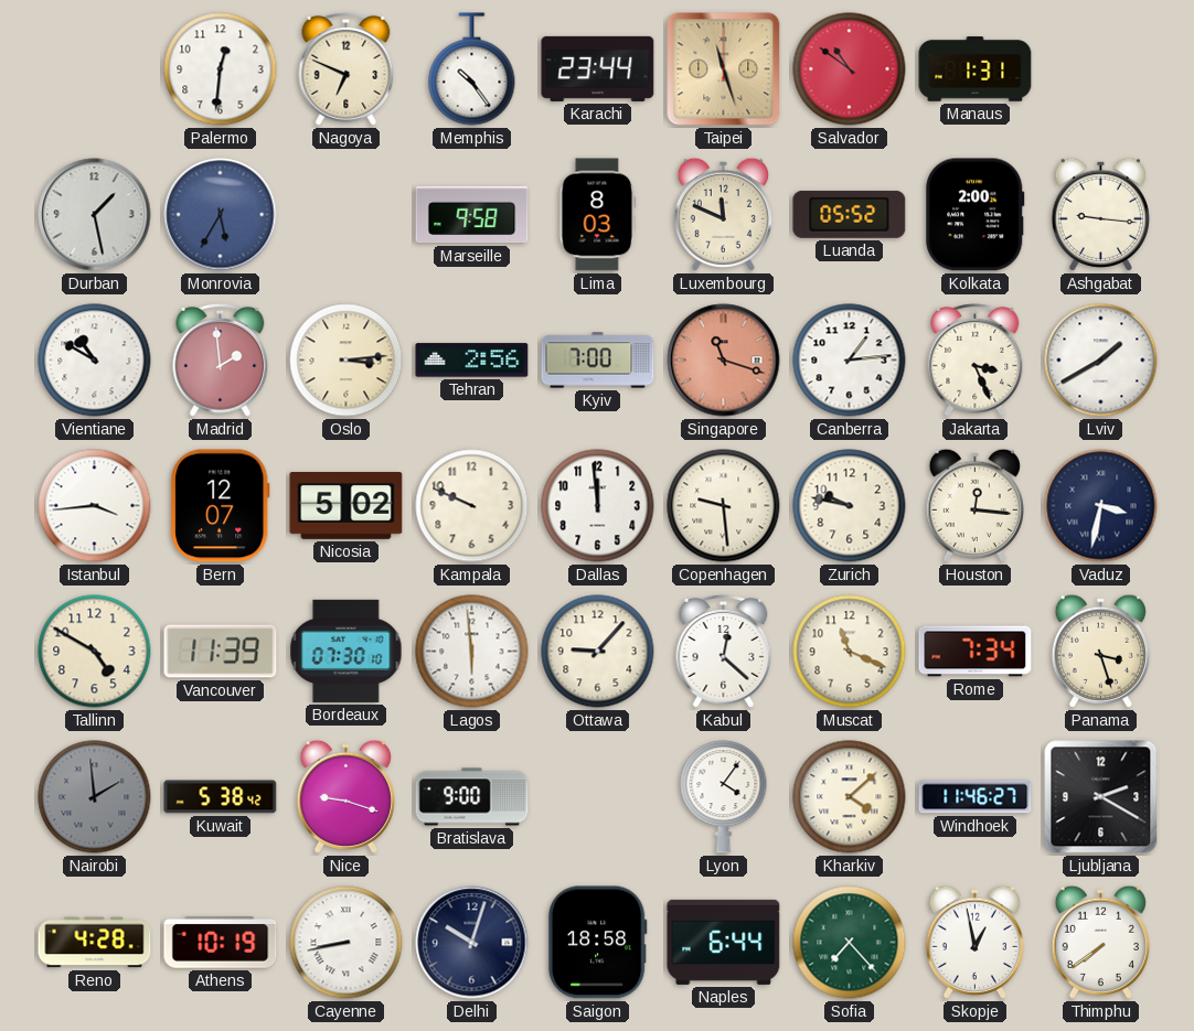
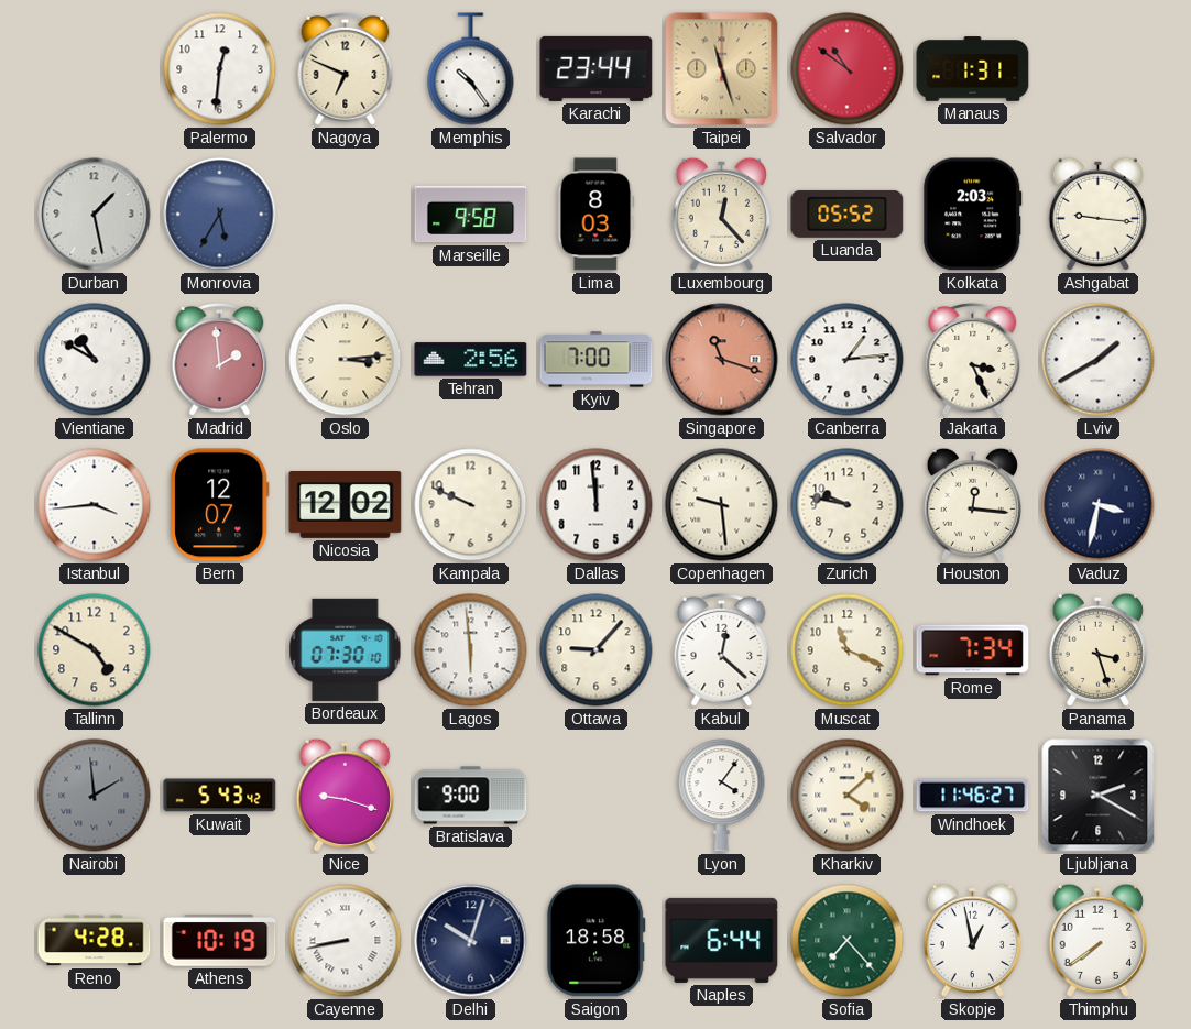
Luxembourg: 11:49 -> 12:23 (721, 214)
Kolkata: 2:00 -> 2:03 (973, 215)
Nicosia: 5:02 -> 12:02 (346, 505)
Vancouver: 11:39 -> none (221, 652)
Kuwait: 5:38 -> 5:43 (220, 796)
